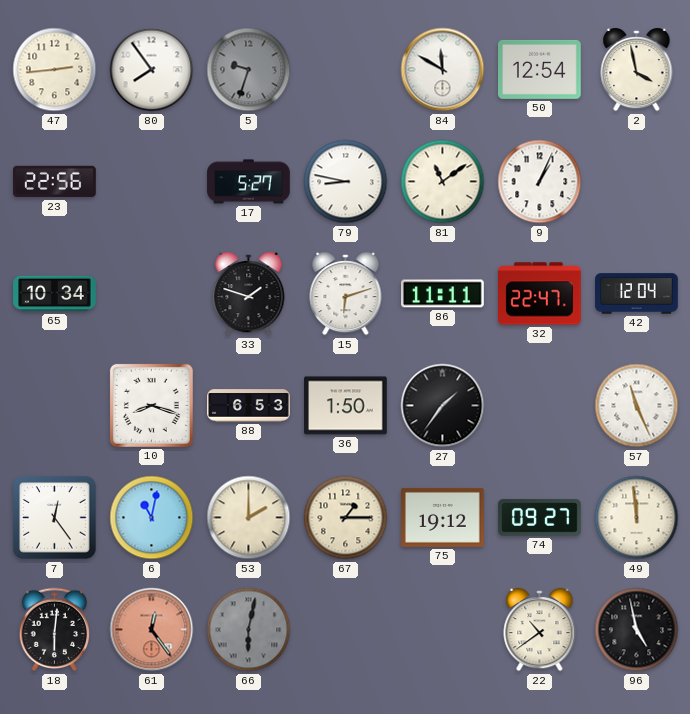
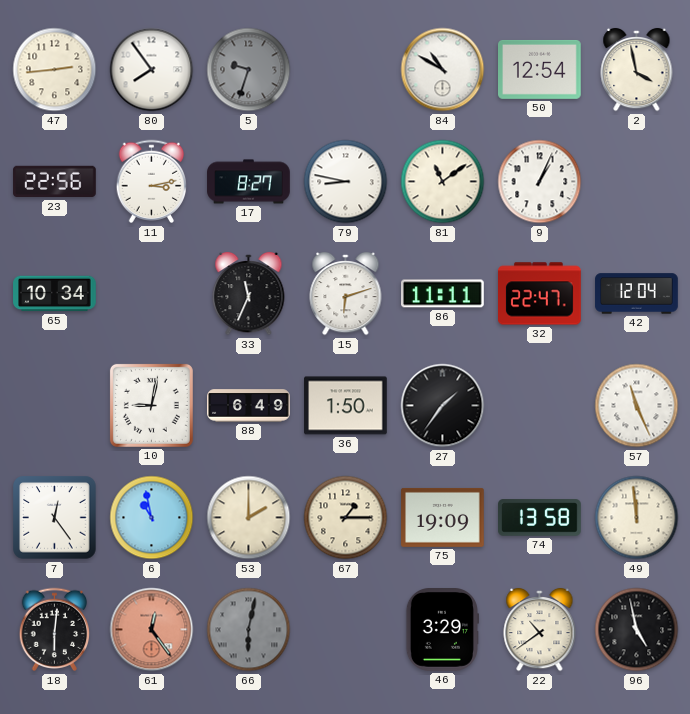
84: 11:50 -> 10:50 (443, 70)
11: none -> 3:13 (152, 182)
17: 5:27 -> 8:27 (249, 182)
33: 1:48 -> 11:34 (249, 294)
10: 8:18 -> 9:02 (151, 405)
88: 6:53 -> 6:49 (249, 406)
6: 11:02 -> 10:58 (152, 518)
75: 19:12 -> 19:09 (443, 517)
74: 09:27 -> 13:58 (540, 518)
46: none -> 3:29 (442, 630)
